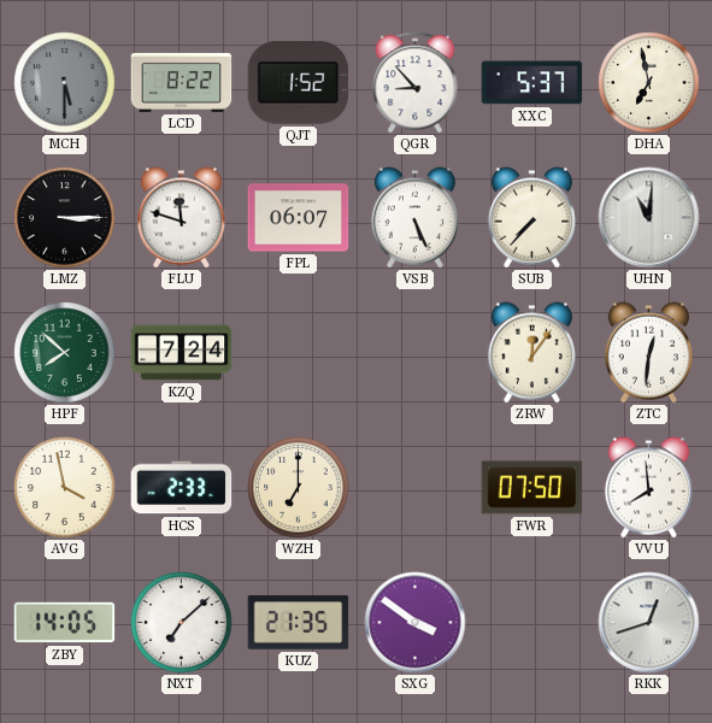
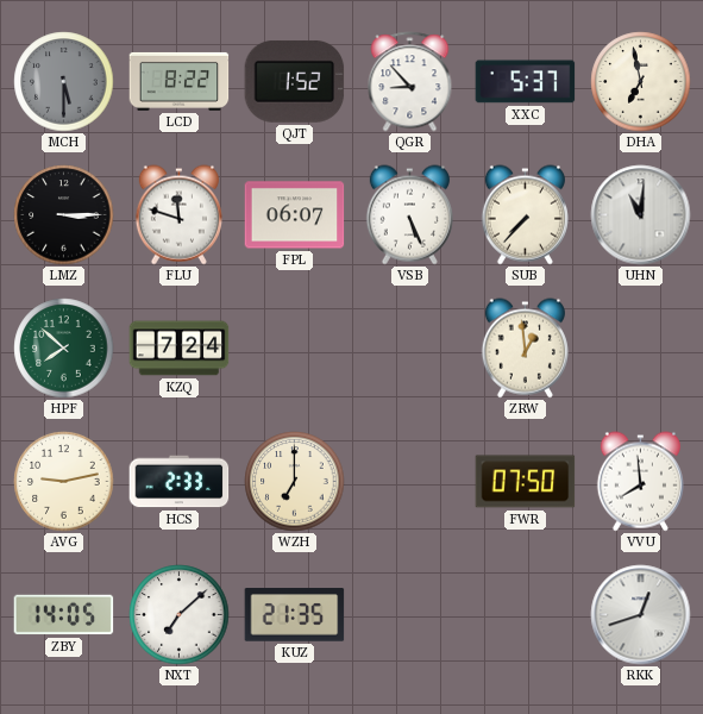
ZRW: 12:06 -> 12:59 (525, 349)
ZTC: 12:31 -> none (648, 353)
AVG: 3:58 -> 9:13 (64, 482)
SXG: 3:51 -> none (416, 623)
